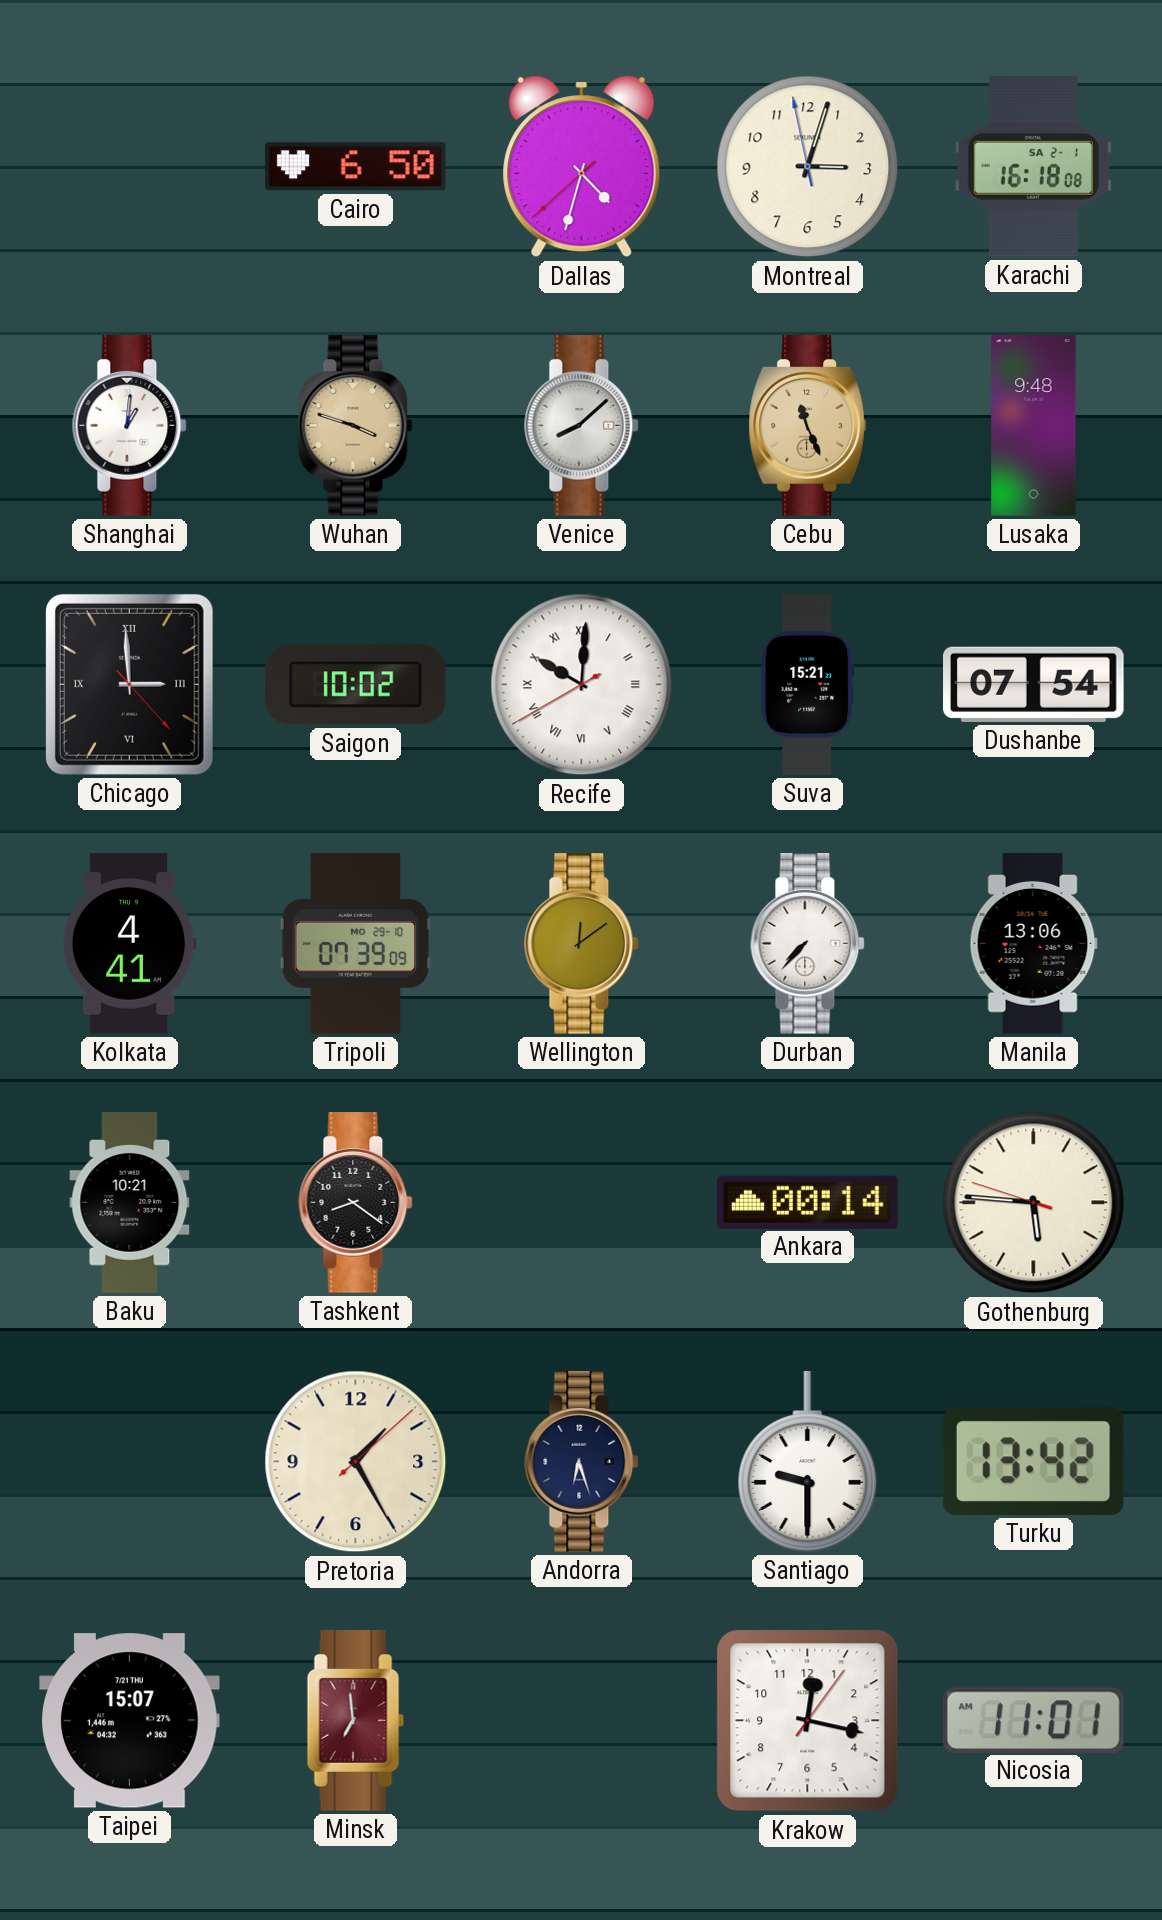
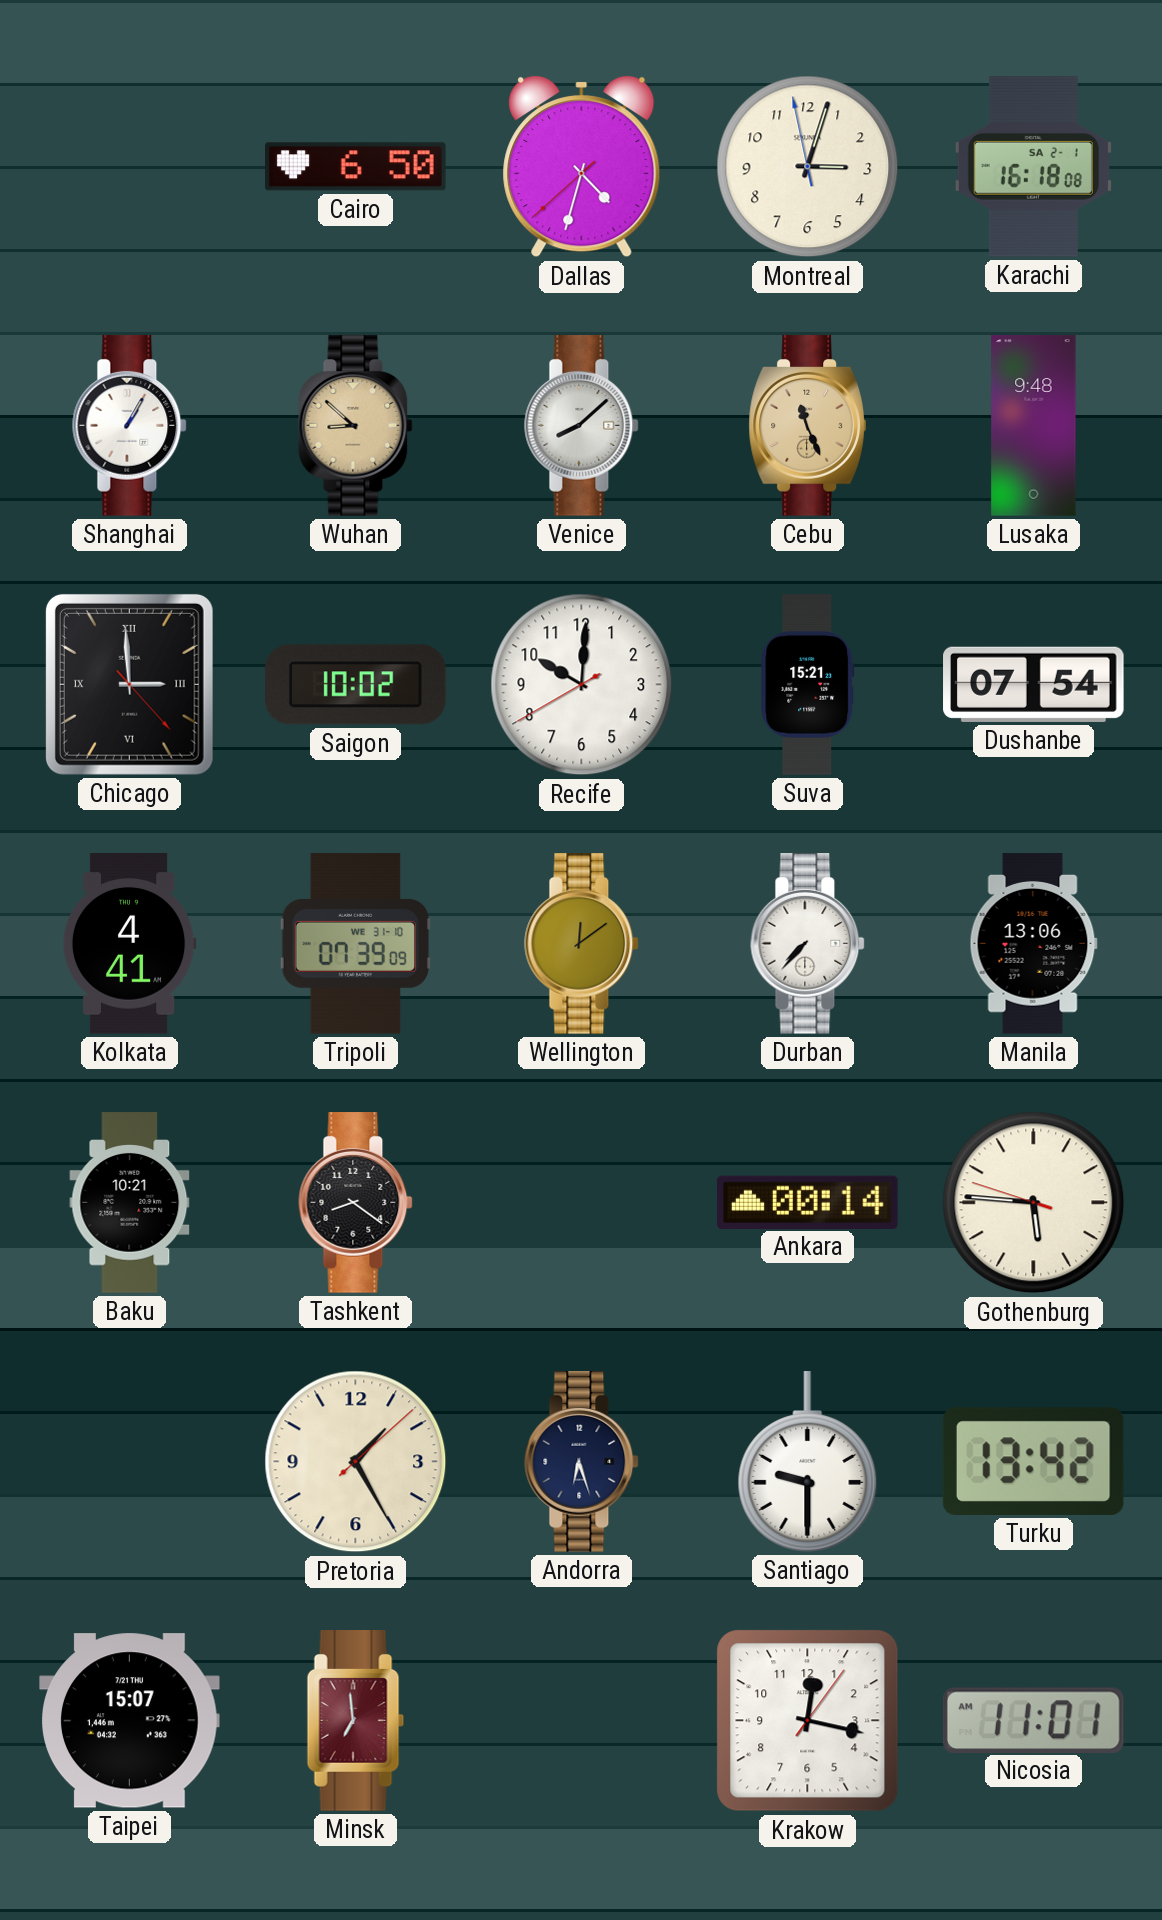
Shanghai: 1:01 -> 1:05 (130, 426)
Wuhan: 3:48 -> 8:52 (356, 426)
Recife numerals: Roman -> Arabic (582, 685)
Tripoli date: MO 29-10 -> WE 31-10 (355, 944)
